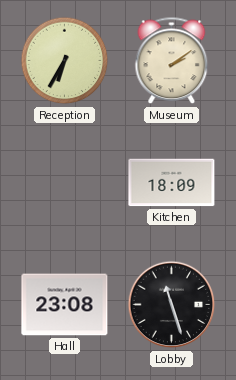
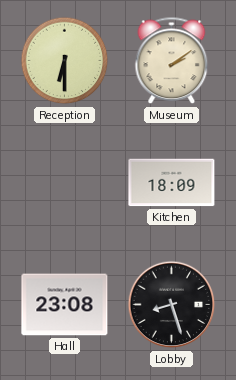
Reception: 6:35 -> 6:30 (65, 61)
Lobby: 11:27 -> 8:27 (172, 305)
